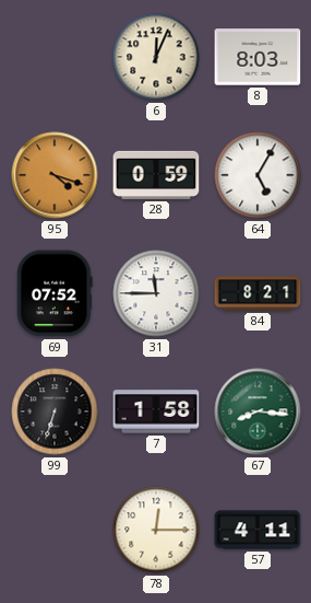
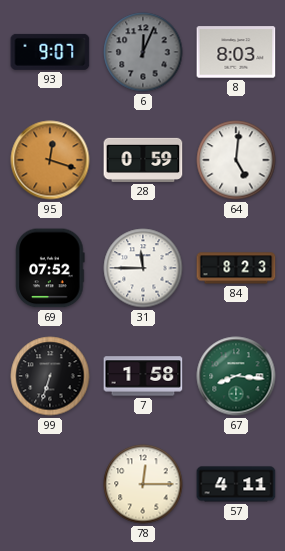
93: none -> 9:07 (50, 52)
6 dial: cream -> grey (143, 52)
95: 4:18 -> 12:18 (50, 160)
64: 5:05 -> 5:01 (236, 160)
84: 8:21 -> 8:23 (236, 268)
